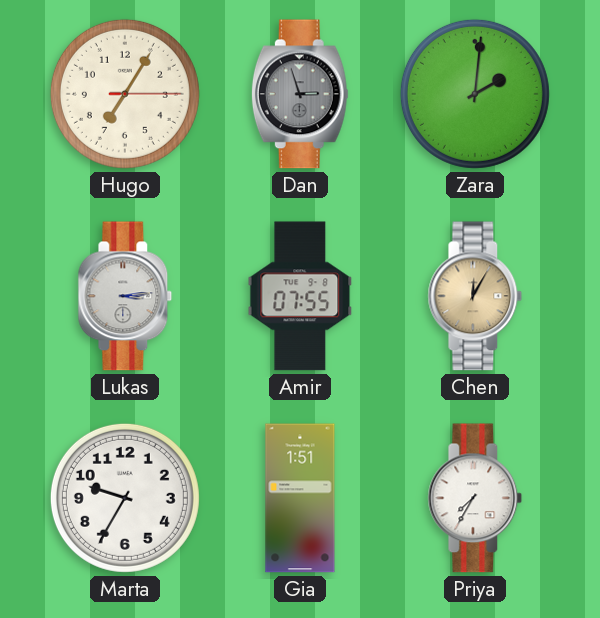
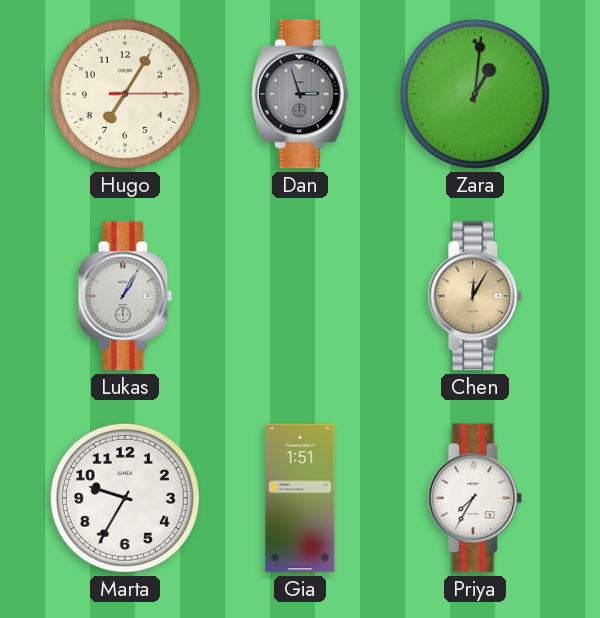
Zara: 2:01 -> 1:01 (475, 94)
Lukas: 3:14 -> 1:05 (125, 296)
Amir: 07:55 -> none (300, 296)
